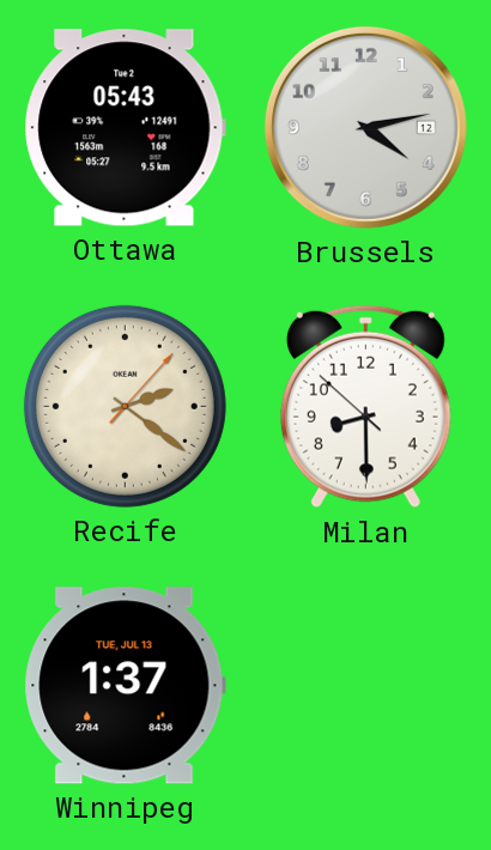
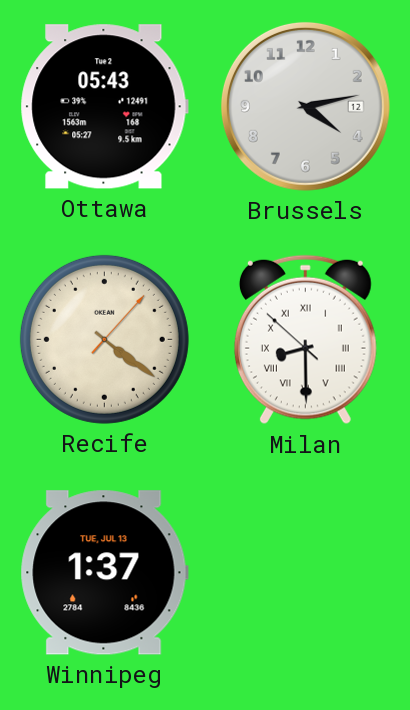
Recife: 2:21 -> 4:21 (104, 339)
Milan numerals: Arabic -> Roman (305, 340)
